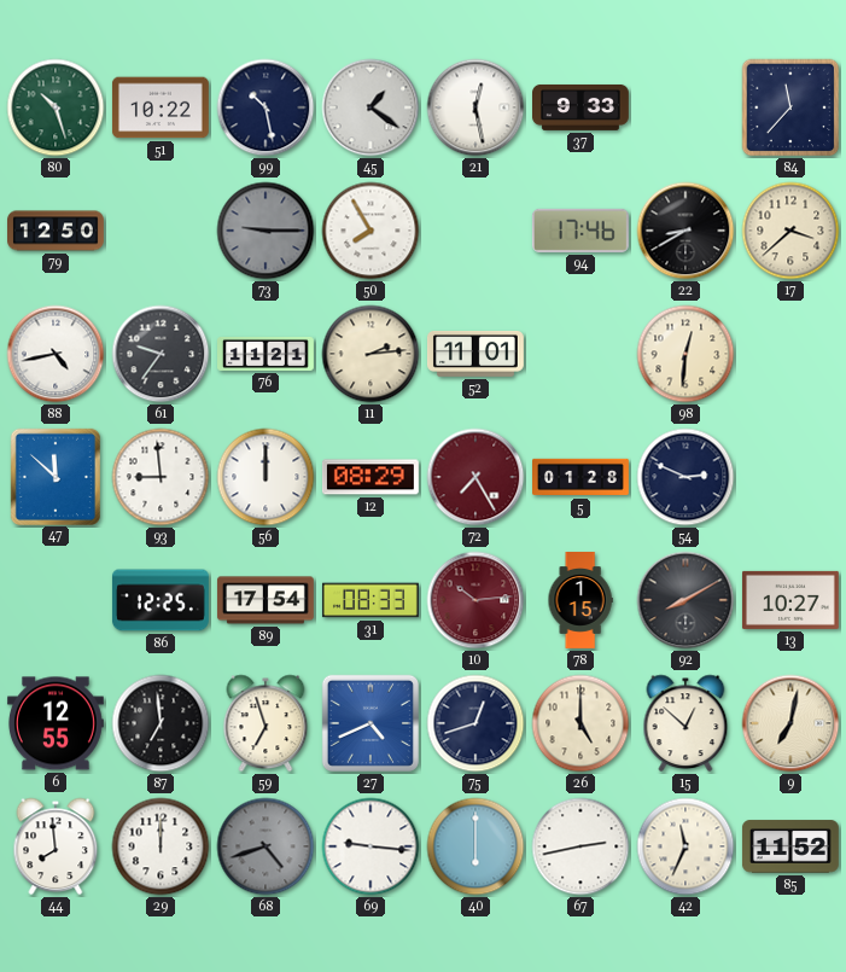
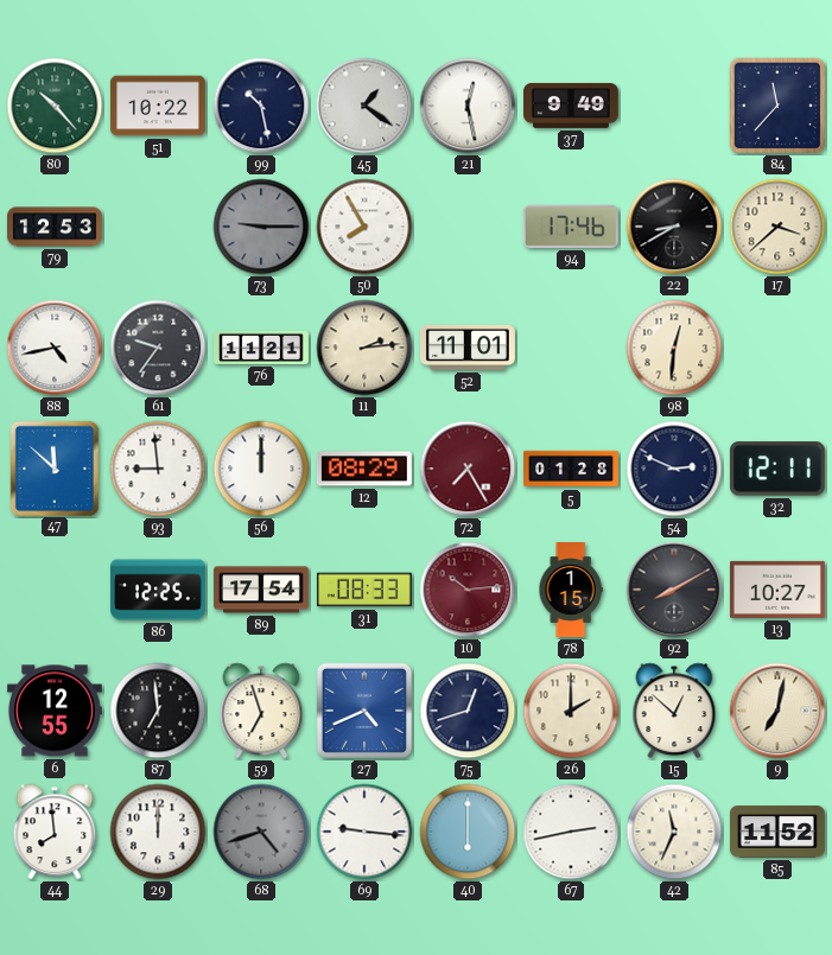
80: 10:27 -> 10:23 (55, 106)
37: 9:33 -> 9:49 (572, 106)
79: 12:50 -> 12:53 (56, 227)
32: none -> 12:11 (777, 469)
26: 5:00 -> 2:00 (571, 711)
